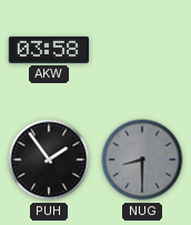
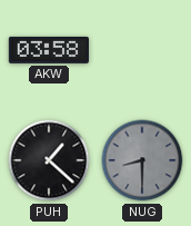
PUH: 1:54 -> 1:22 (49, 160)
